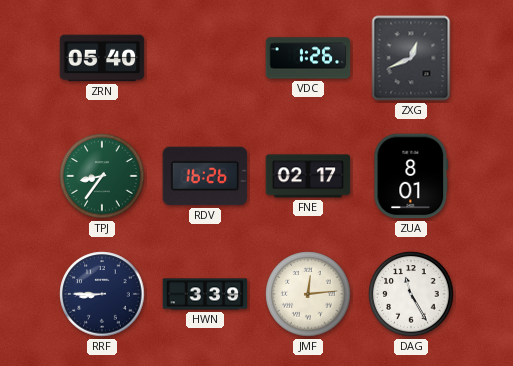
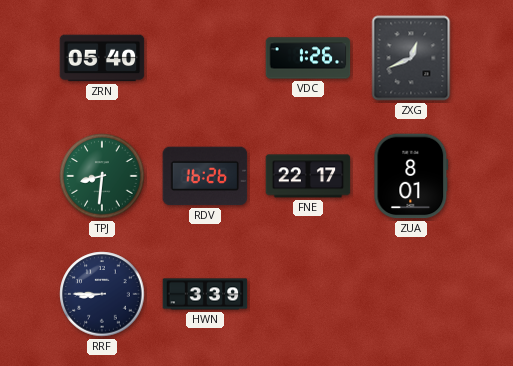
TPJ: 8:36 -> 8:31 (102, 176)
FNE: 02:17 -> 22:17 (308, 176)
JMF: 12:14 -> none (308, 294)
DAG: 11:25 -> none (411, 294)
